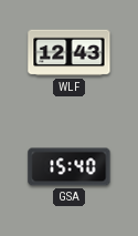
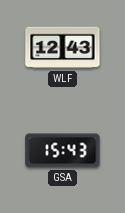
GSA: 15:40 -> 15:43 (63, 151)
